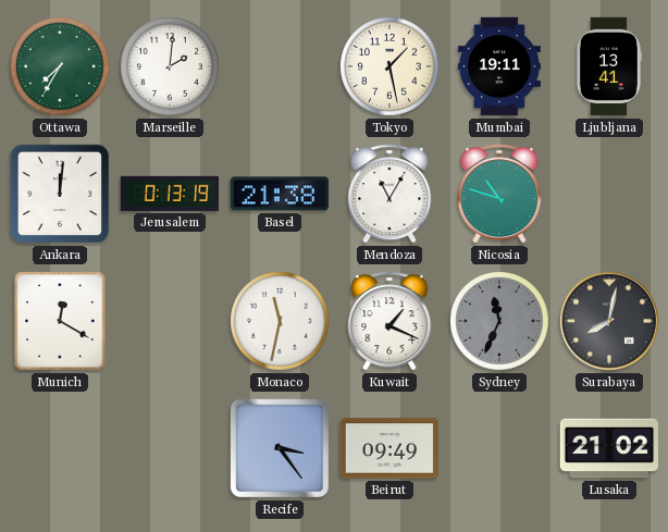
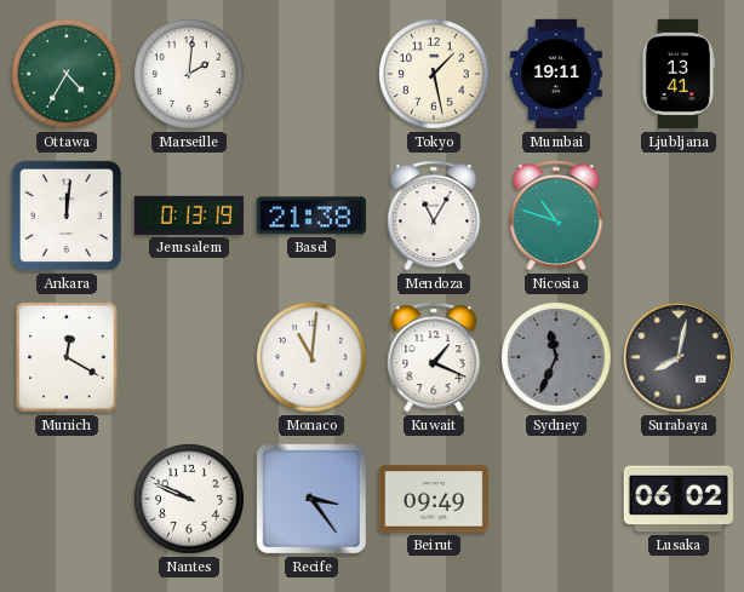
Ottawa: 7:35 -> 4:35 (68, 75)
Monaco: 11:32 -> 11:01 (313, 358)
Nantes: none -> 9:49 (190, 500)
Lusaka: 21:02 -> 06:02 (677, 499)
